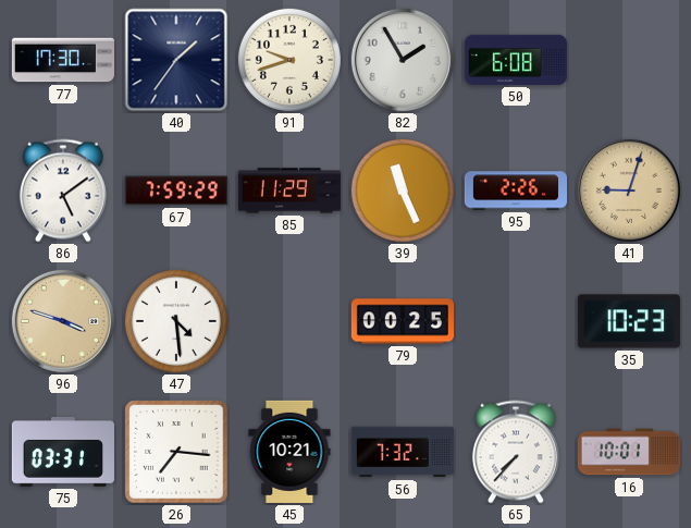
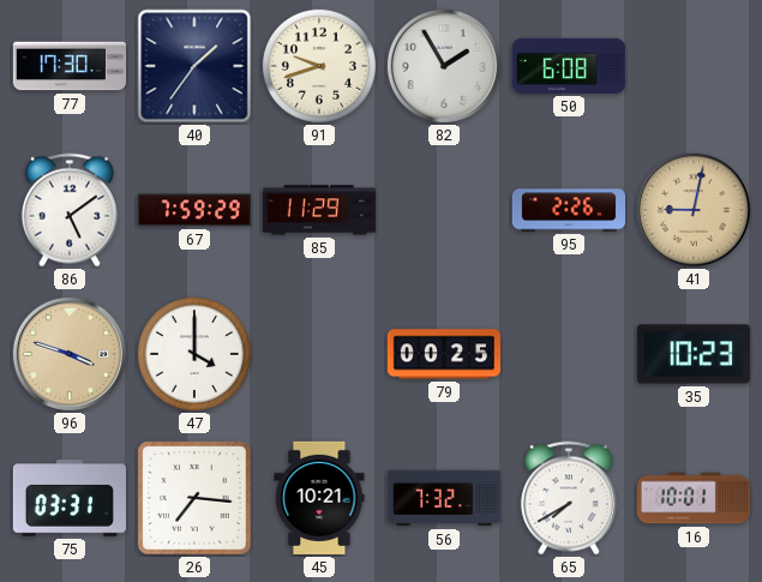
39: 11:26 -> none (403, 191)
41: 9:03 -> 9:02 (694, 210)
47: 4:29 -> 4:00 (194, 354)
65: 7:37 -> 7:40 (569, 498)
